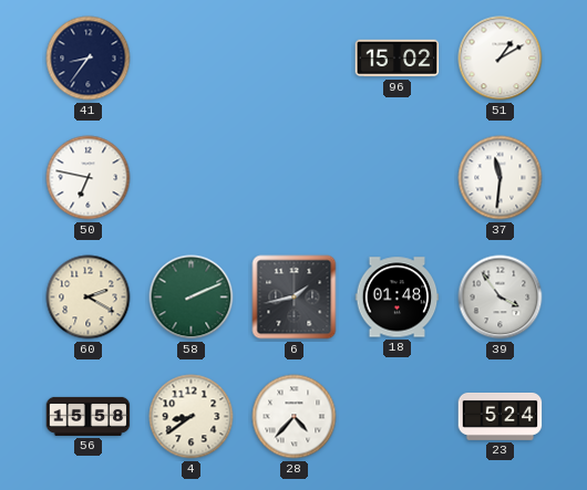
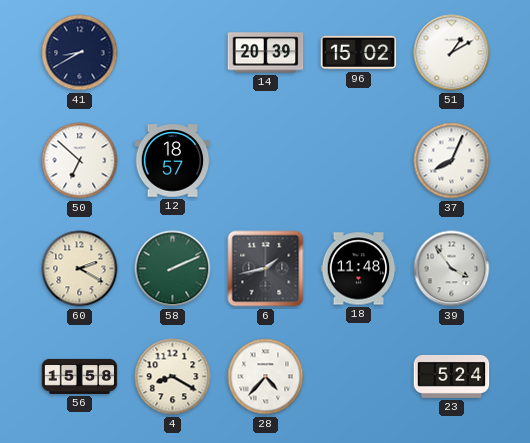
41: 8:36 -> 8:40 (80, 53)
14: none -> 20:39 (266, 53)
50: 6:47 -> 6:52 (80, 161)
12: none -> 18:57 (173, 161)
37: 11:31 -> 8:04 (452, 161)
18: 01:48 -> 11:48 (359, 269)
4: 8:39 -> 8:20 (173, 377)
